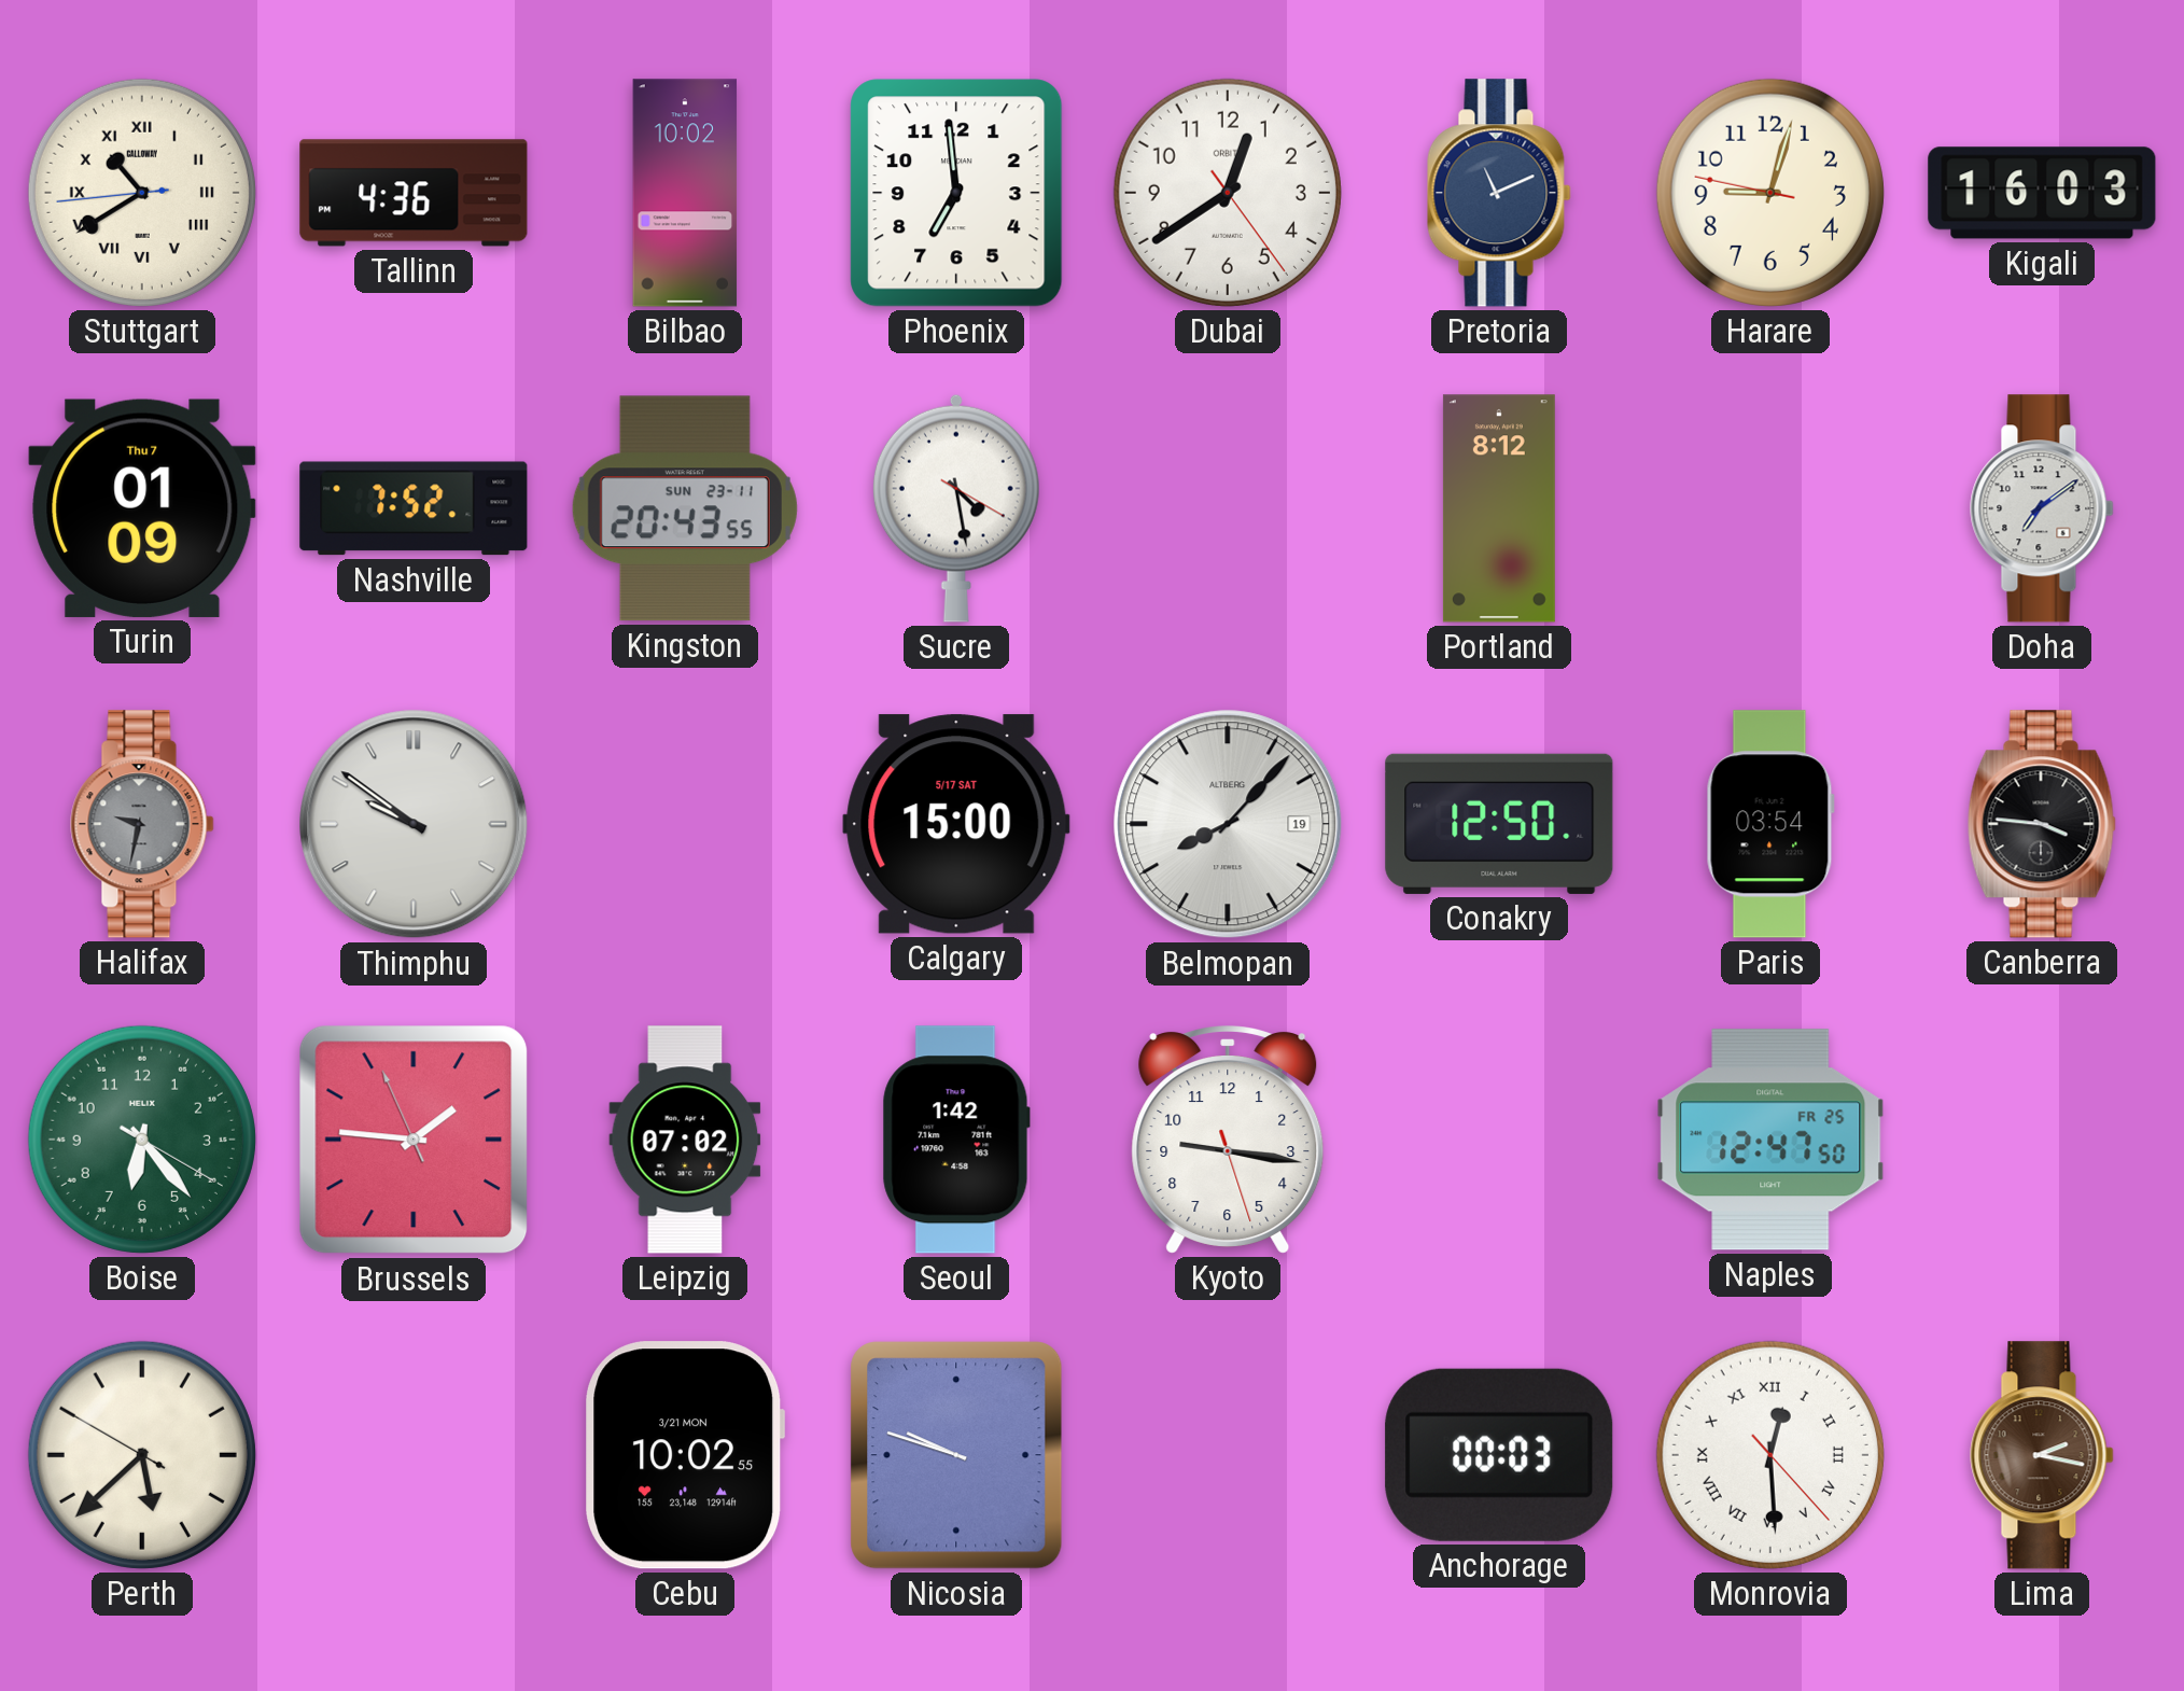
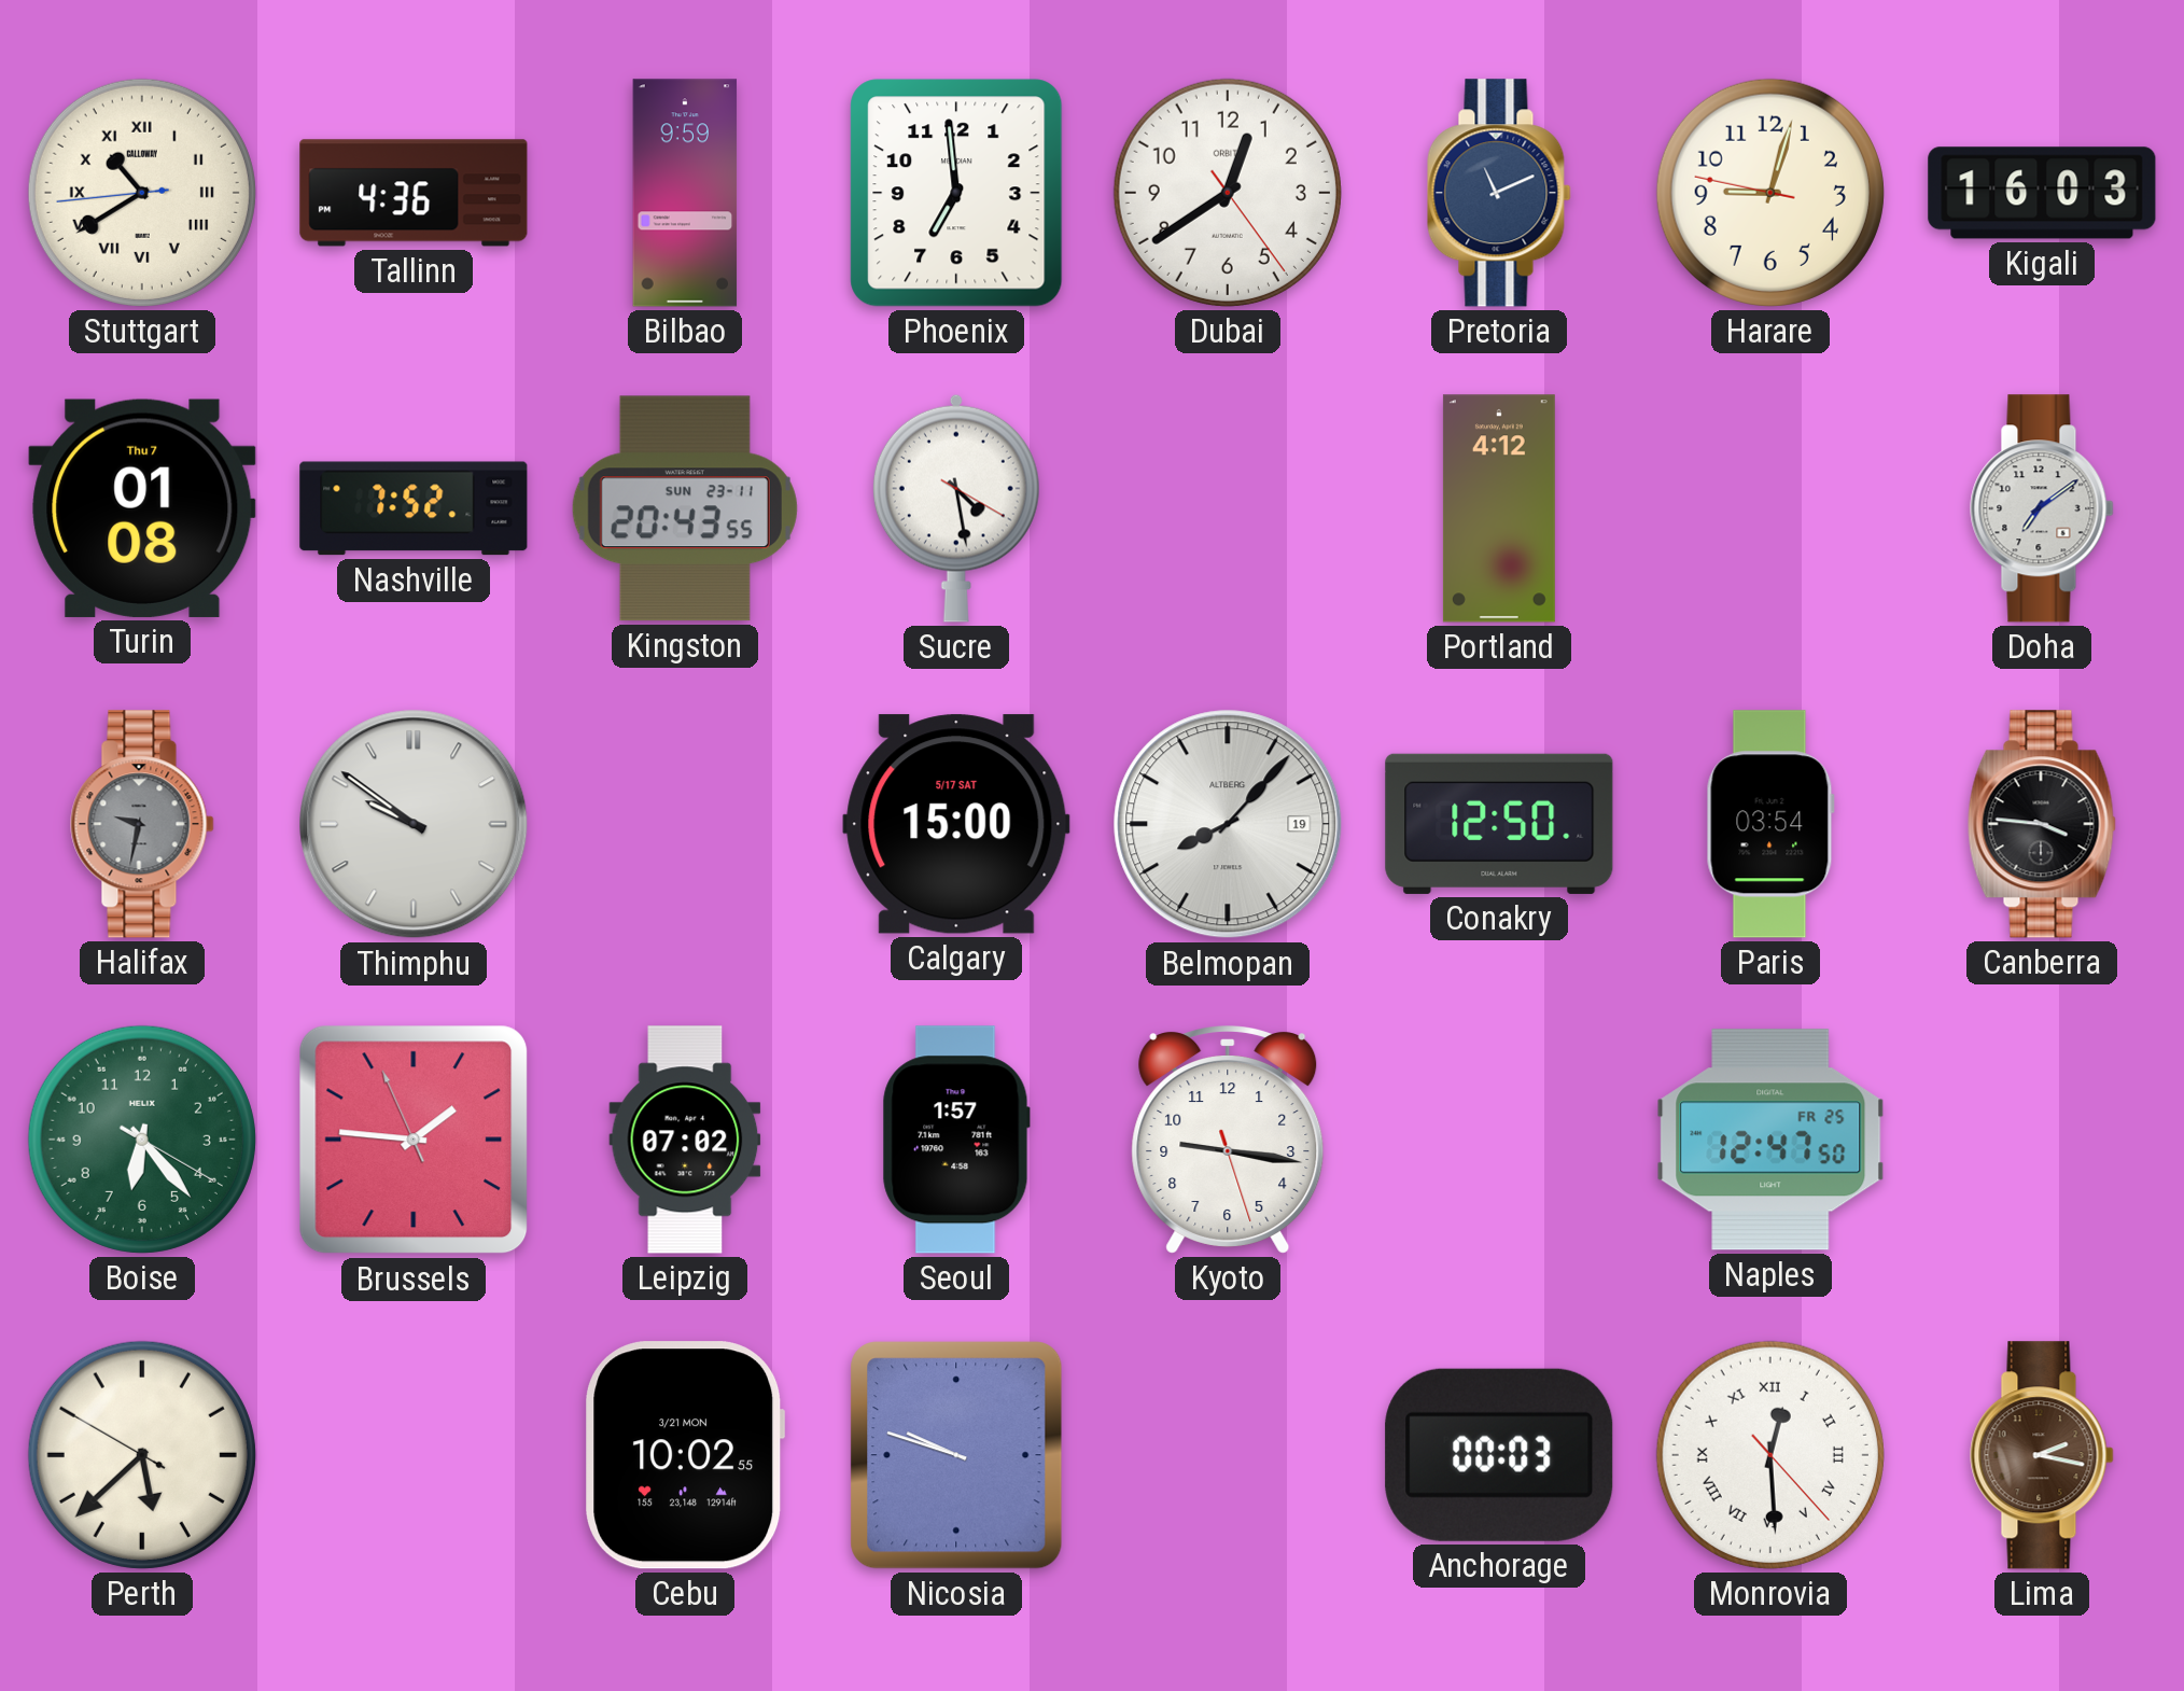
Bilbao: 10:02 -> 9:59 (685, 193)
Turin: 01:09 -> 01:08 (142, 508)
Portland: 8:12 -> 4:12 (1499, 508)
Seoul: 1:42 -> 1:57 (956, 1140)
